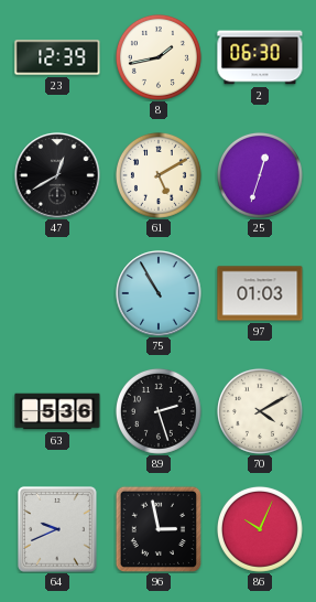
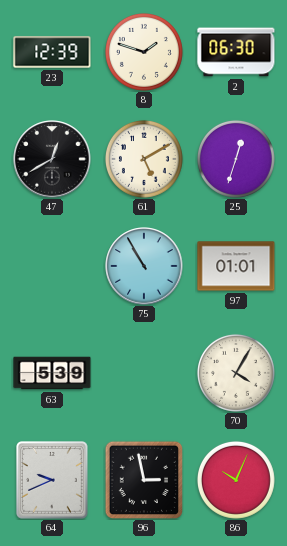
8: 1:43 -> 1:48 (144, 52)
97: 01:03 -> 01:01 (236, 266)
63: 5:36 -> 5:39 (52, 373)
89: 2:27 -> none (159, 411)
70: 4:10 -> 4:05 (236, 373)
